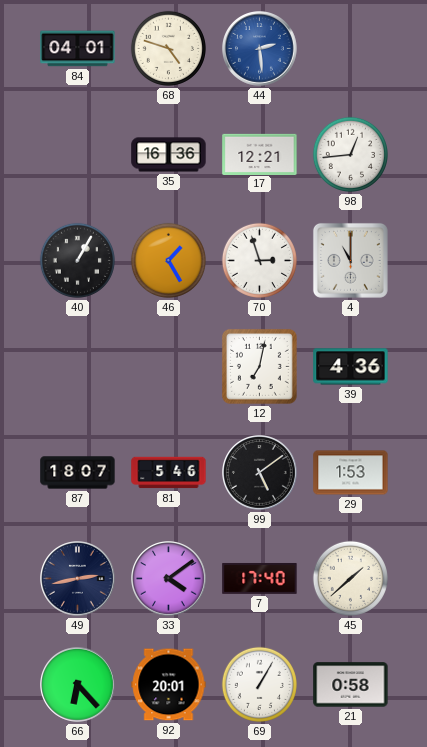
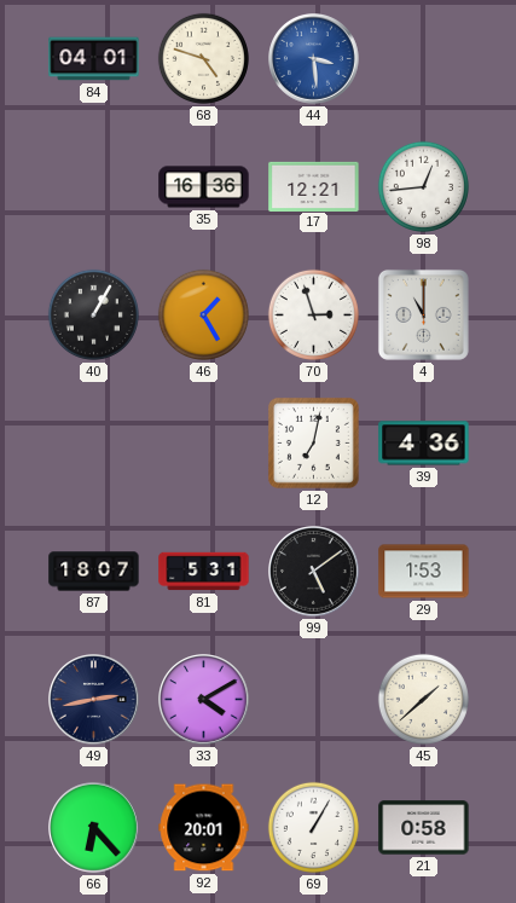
44: 2:29 -> 3:29 (314, 59)
81: 5:46 -> 5:31 (204, 572)
33: 4:09 -> 4:10 (204, 700)
7: 17:40 -> none (260, 578)
